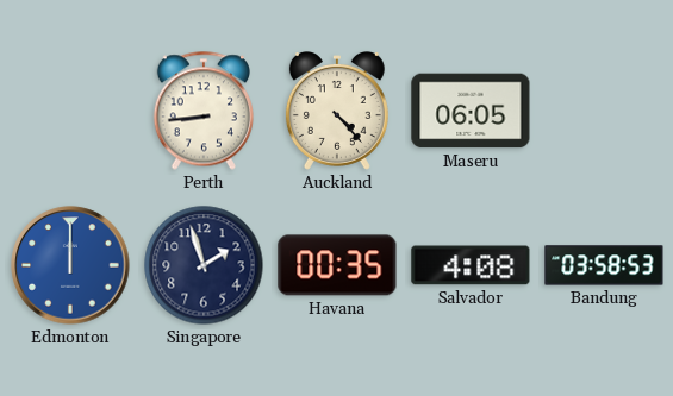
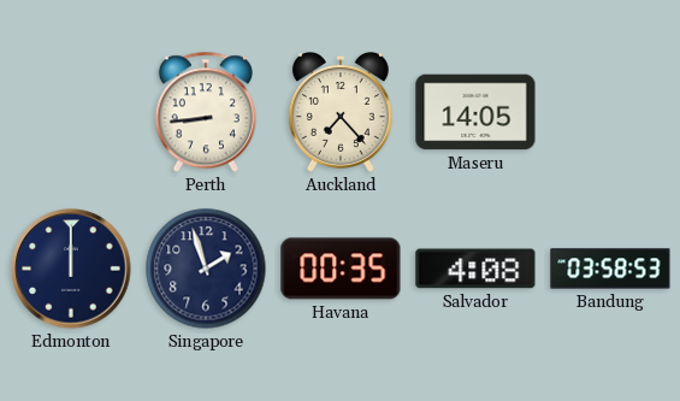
Auckland: 4:23 -> 7:23 (341, 113)
Maseru: 06:05 -> 14:05 (475, 112)
Edmonton dial: blue -> navy (71, 269)
